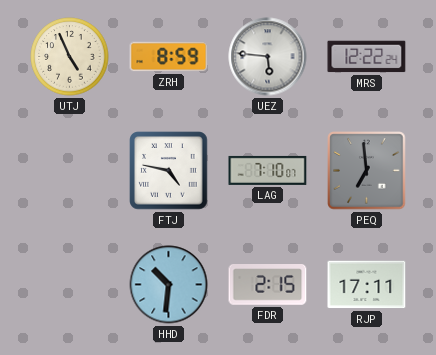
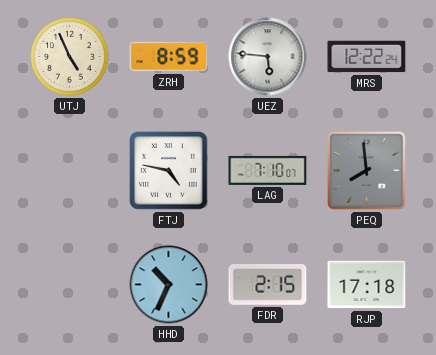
PEQ: 6:59 -> 7:59 (367, 171)
HHD: 10:31 -> 10:34 (169, 285)
RJP: 17:11 -> 17:18 (367, 285)
